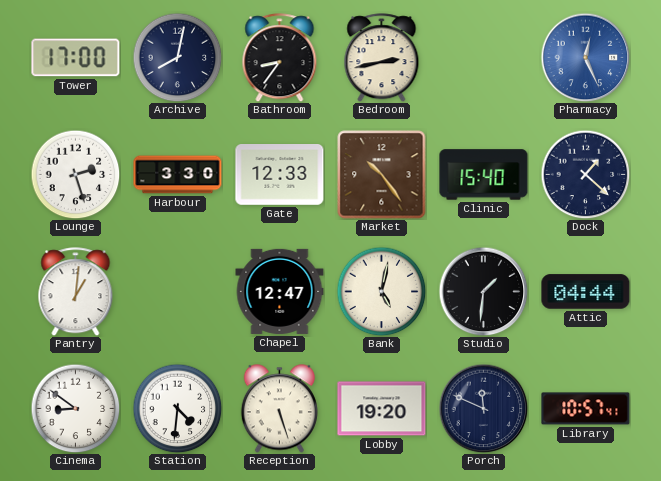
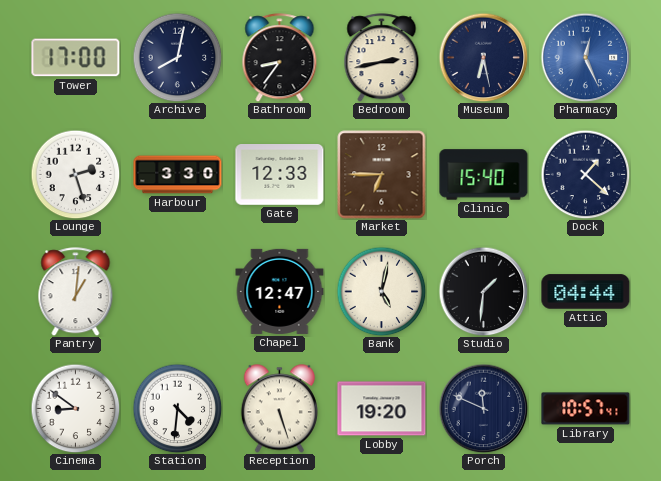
Museum: none -> 6:28 (483, 57)
Market: 10:24 -> 6:45 (382, 175)
